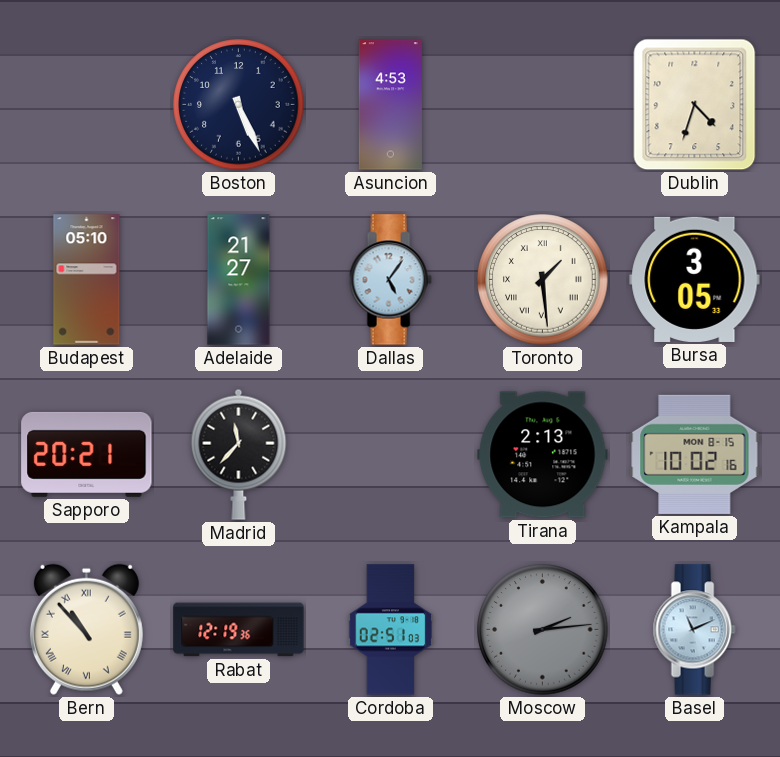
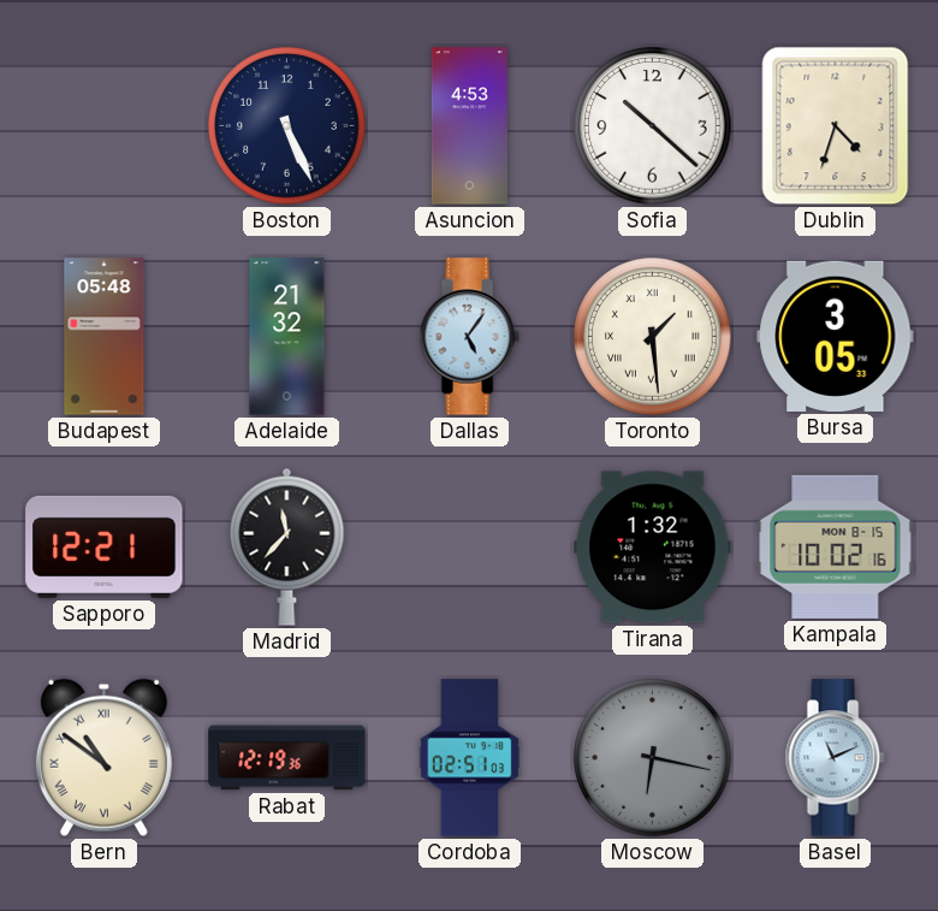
Sofia: none -> 10:22 (653, 126)
Budapest: 05:10 -> 05:48 (105, 337)
Adelaide: 21:27 -> 21:32 (287, 337)
Sapporo: 20:21 -> 12:21 (105, 546)
Tirana: 2:13 -> 1:32 (653, 548)
Bern: 10:53 -> 10:51 (103, 757)
Moscow: 2:14 -> 6:17 (653, 758)
